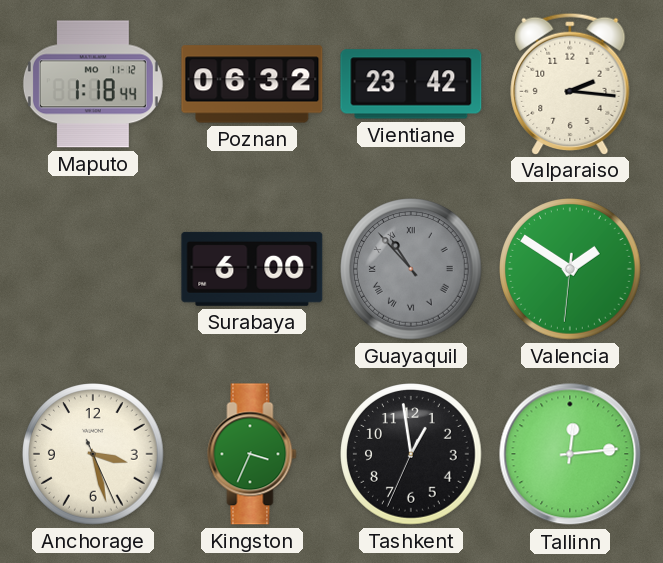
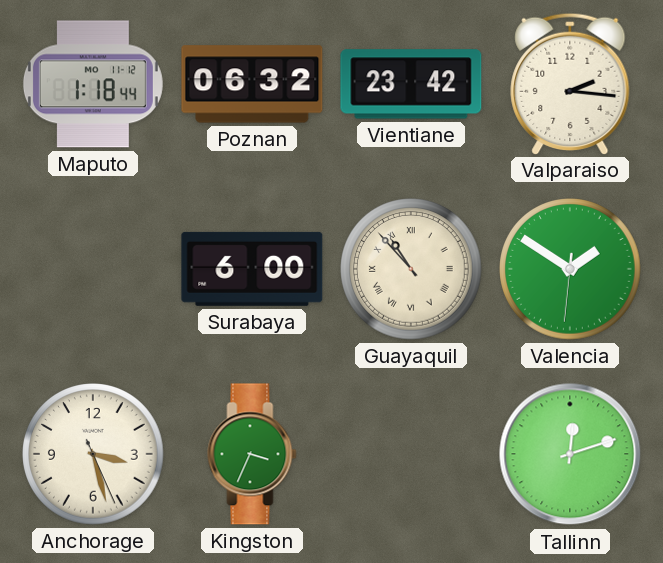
Guayaquil dial: grey -> cream (412, 270)
Tashkent: 12:58 -> none (412, 455)
Tallinn: 12:14 -> 12:12 (570, 454)
